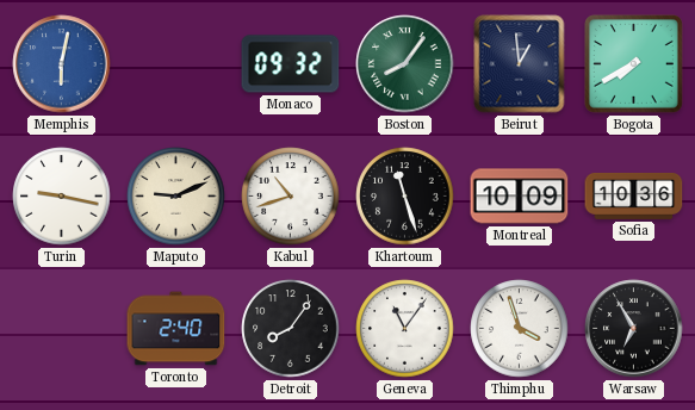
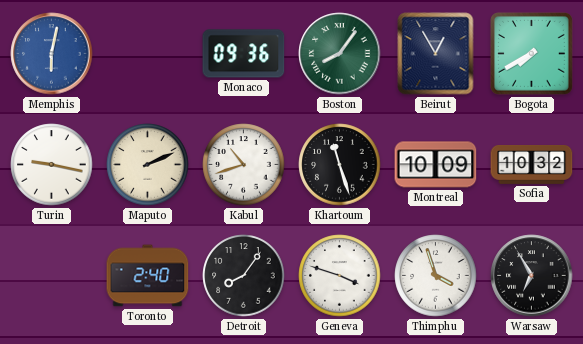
Monaco: 09:32 -> 09:36 (244, 54)
Beirut: 12:59 -> 12:55 (436, 54)
Maputo: 9:11 -> 2:11 (148, 165)
Sofia: 10:36 -> 10:32 (532, 164)
Geneva: 11:06 -> 3:48 (340, 276)
